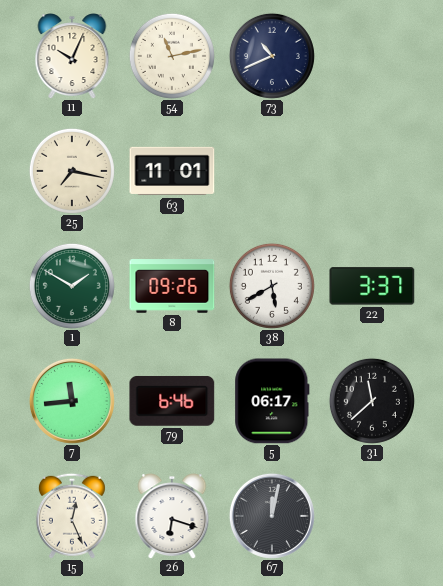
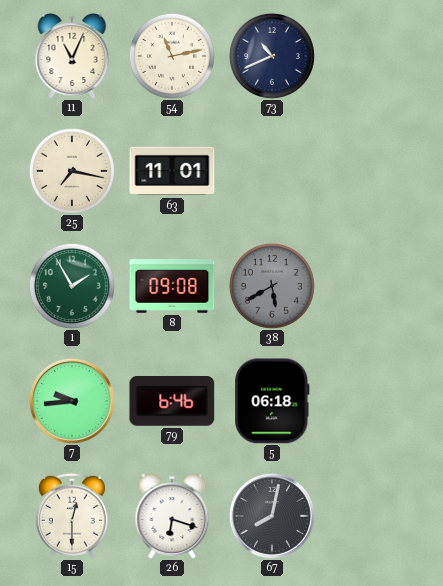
11: 10:04 -> 11:04 (72, 56)
1: 1:50 -> 1:55 (72, 286)
8: 09:26 -> 09:08 (172, 286)
38 dial: white -> grey (272, 286)
22: 3:37 -> none (372, 286)
7: 11:44 -> 9:44 (72, 401)
5: 06:17 -> 06:18 (272, 401)
31: 11:38 -> none (372, 401)
15: 12:26 -> 12:30 (72, 516)
67: 12:02 -> 8:02 (272, 516)
